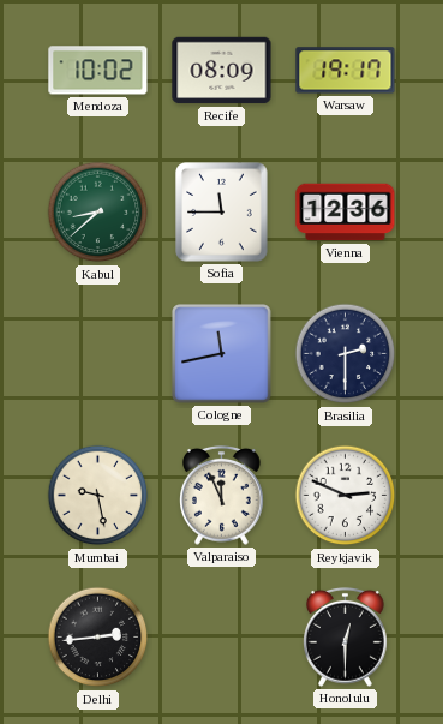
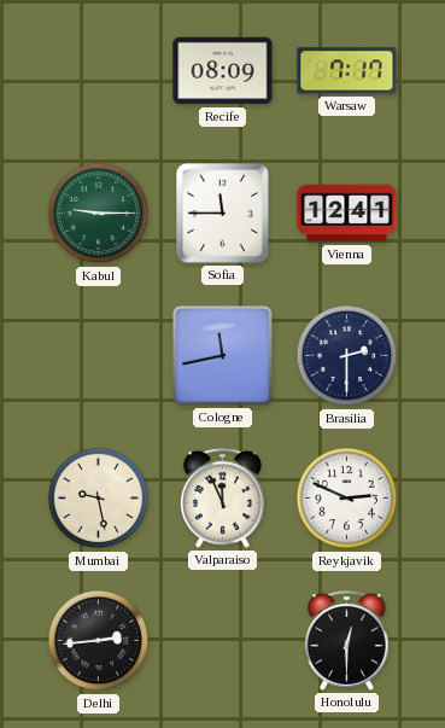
Mendoza: 10:02 -> none (98, 71)
Warsaw: 19:17 -> 7:17 (347, 71)
Kabul: 8:38 -> 9:15 (99, 214)
Vienna: 12:36 -> 12:41 (347, 214)
